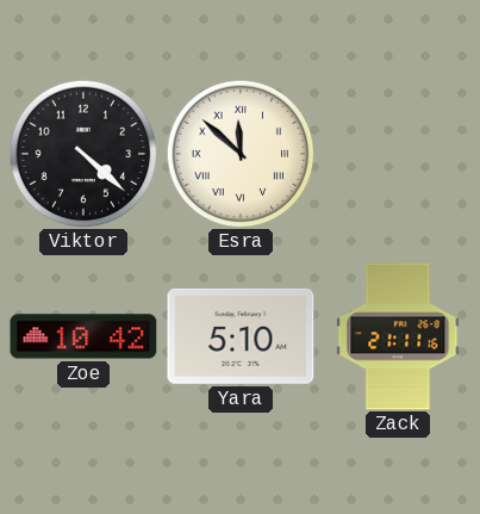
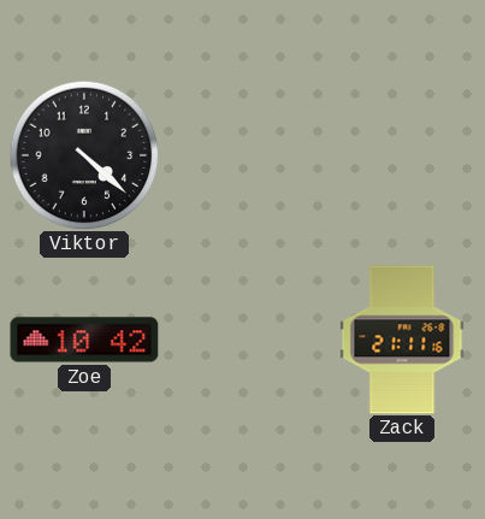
Esra: 11:52 -> none (241, 154)
Yara: 5:10 -> none (241, 336)
